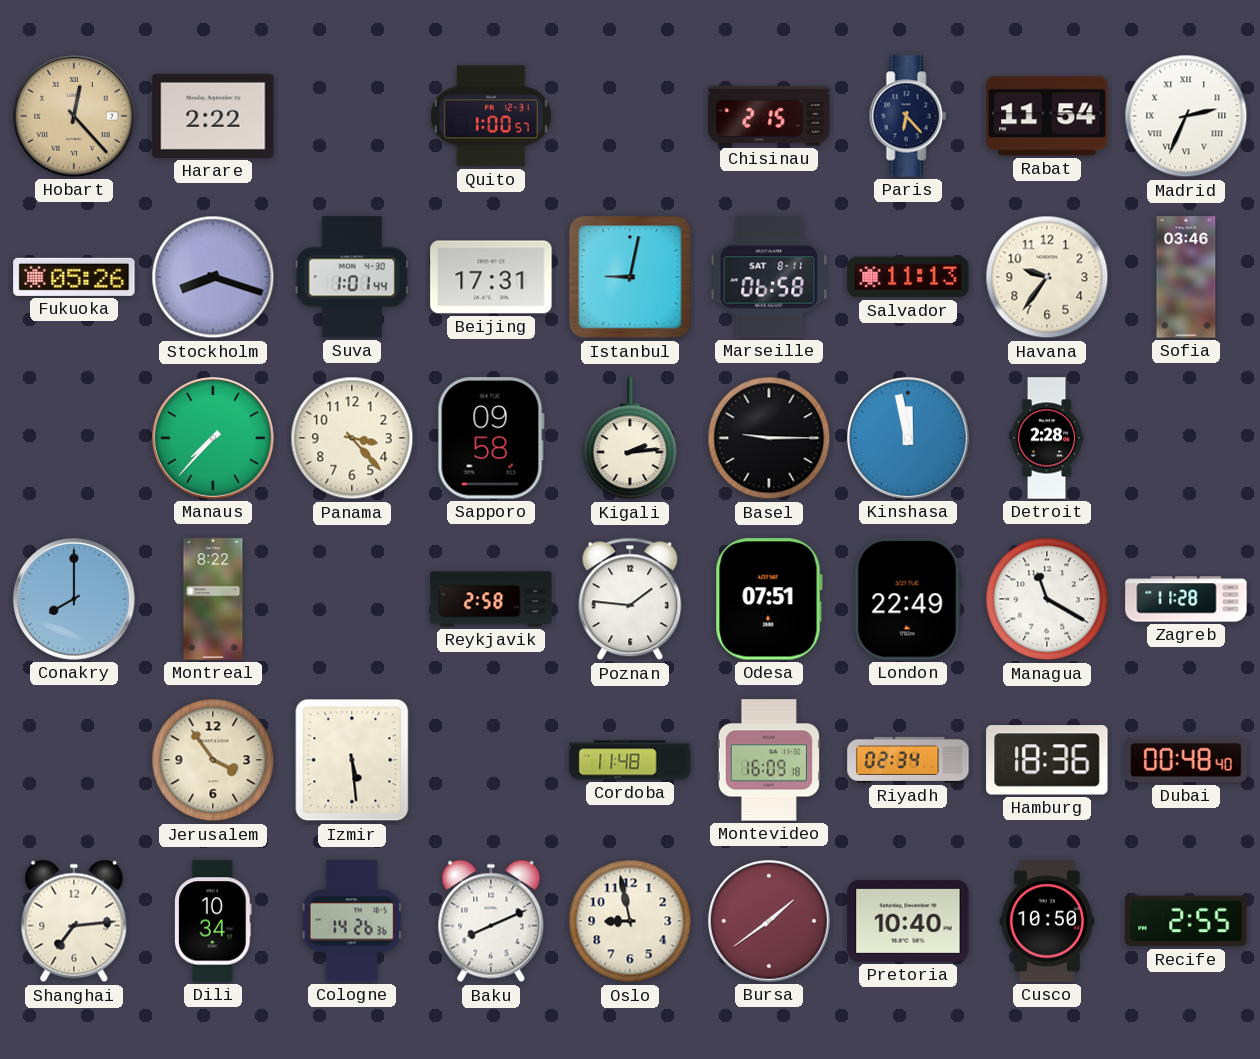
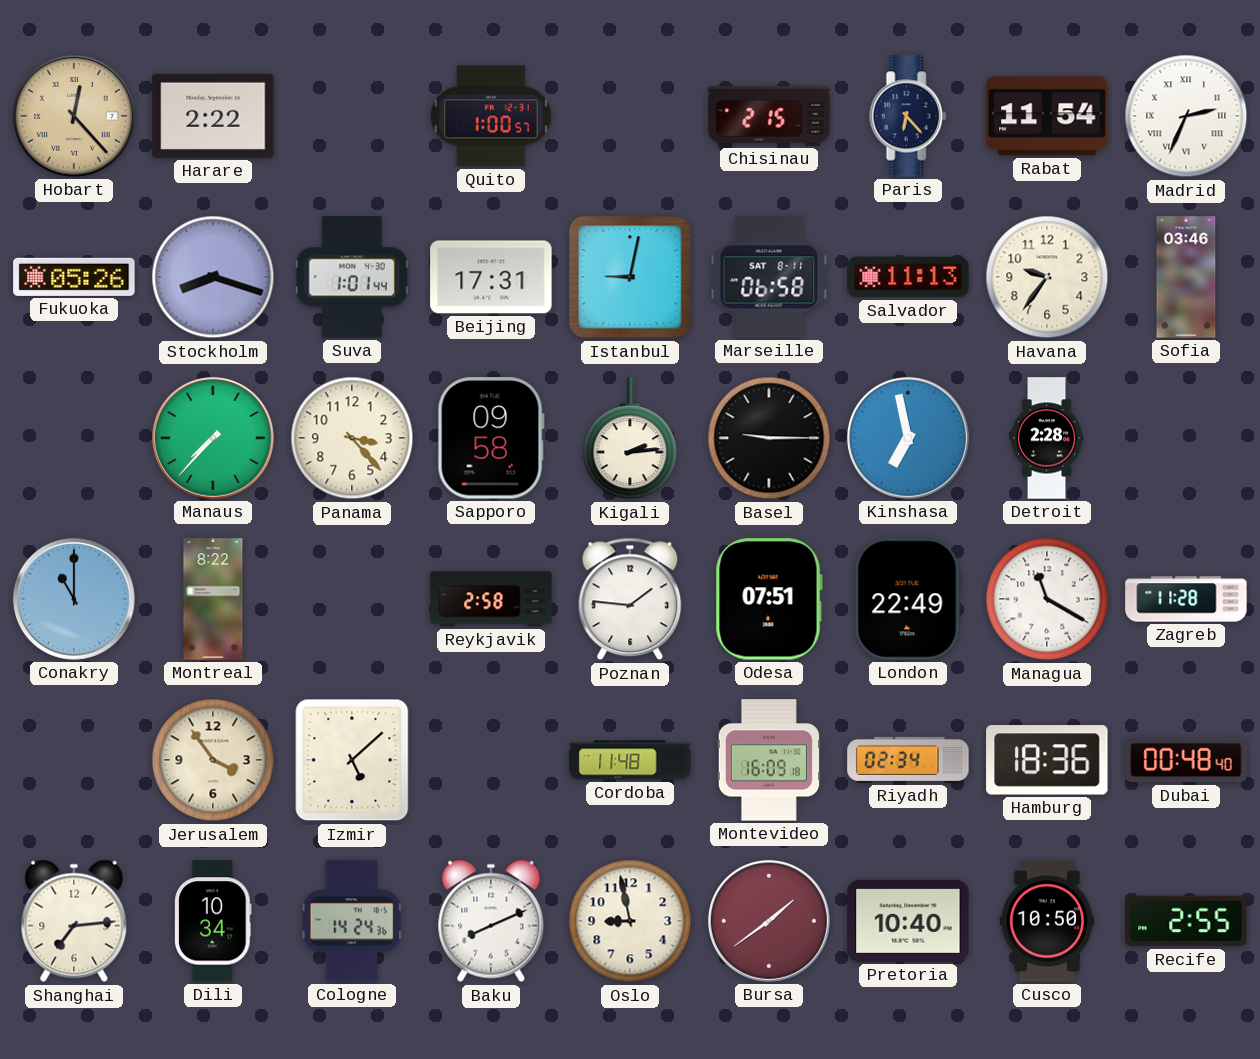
Kinshasa: 11:58 -> 6:58 (908, 438)
Conakry: 8:00 -> 11:00 (74, 599)
Izmir: 5:29 -> 5:08 (352, 760)
Cologne: 14:26 -> 14:24 (352, 921)
